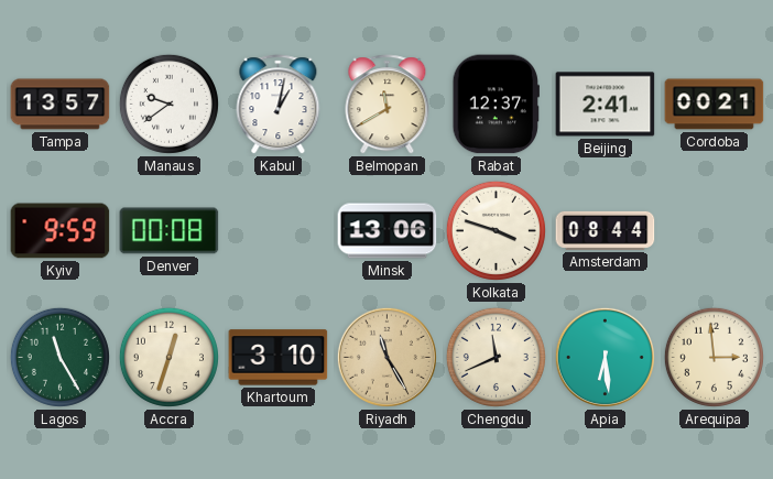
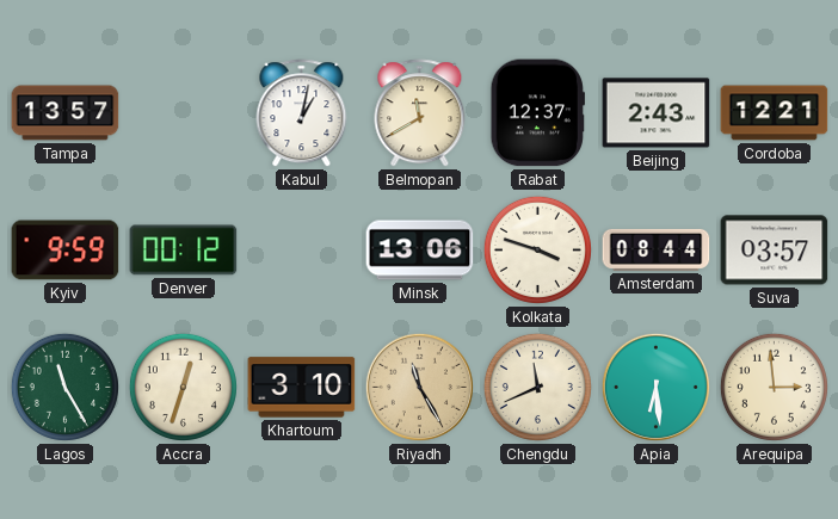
Manaus: 9:39 -> none (168, 104)
Beijing: 2:41 -> 2:43 (657, 113)
Cordoba: 00:21 -> 12:21 (775, 113)
Denver: 00:08 -> 00:12 (184, 251)
Suva: none -> 03:57 (775, 251)
